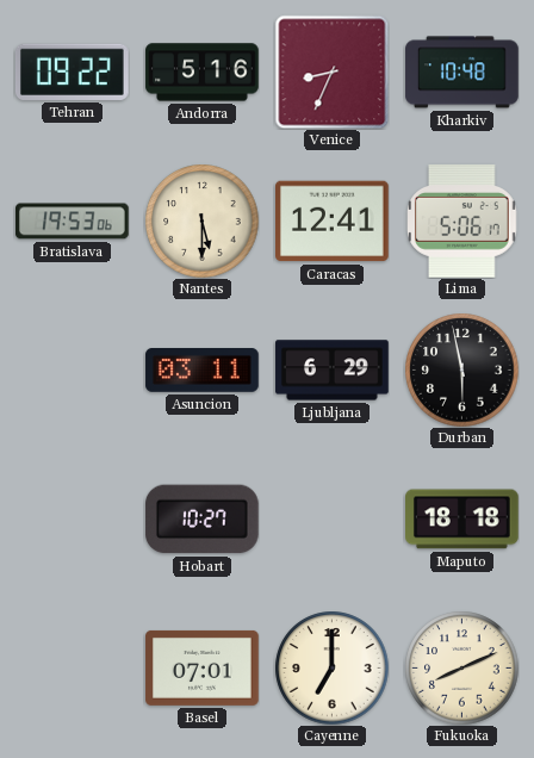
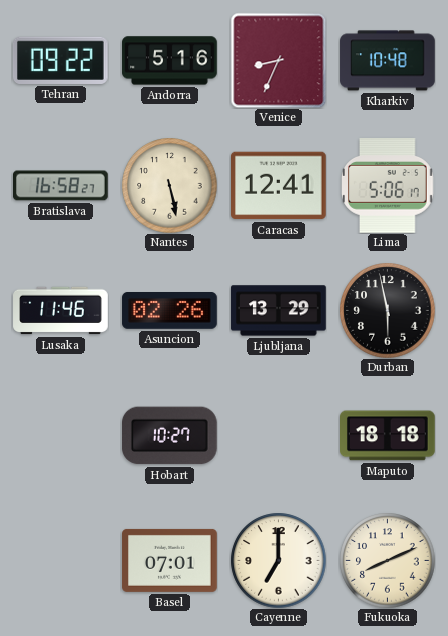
Bratislava: 19:53 -> 16:58 (61, 186)
Nantes: 5:30 -> 5:28 (169, 185)
Lusaka: none -> 11:46 (61, 311)
Asuncion: 03:11 -> 02:26 (170, 311)
Ljubljana: 6:29 -> 13:29 (279, 311)
